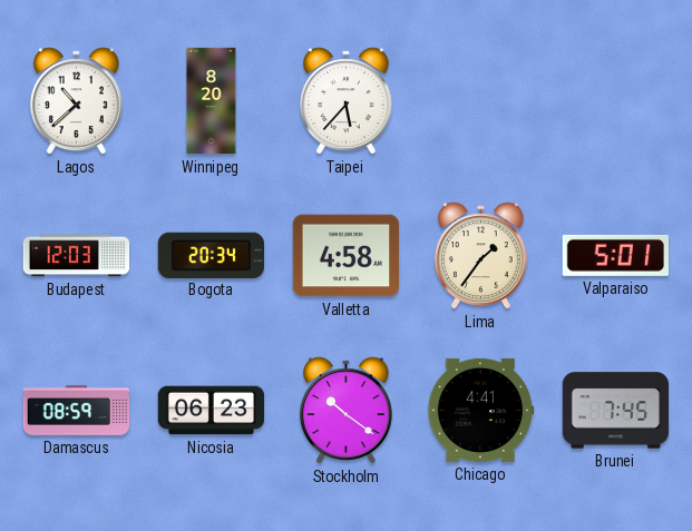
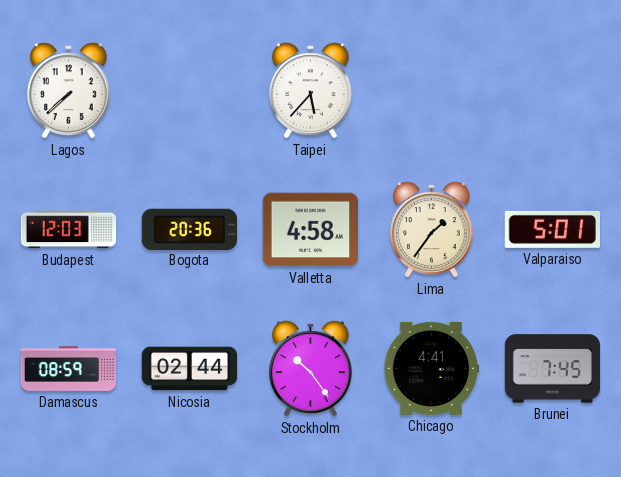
Lagos: 10:38 -> 7:38 (68, 91)
Winnipeg: 8:20 -> none (212, 101)
Bogota: 20:34 -> 20:36 (189, 229)
Nicosia: 06:23 -> 02:44 (190, 369)
Stockholm: 10:21 -> 10:24 (310, 369)
